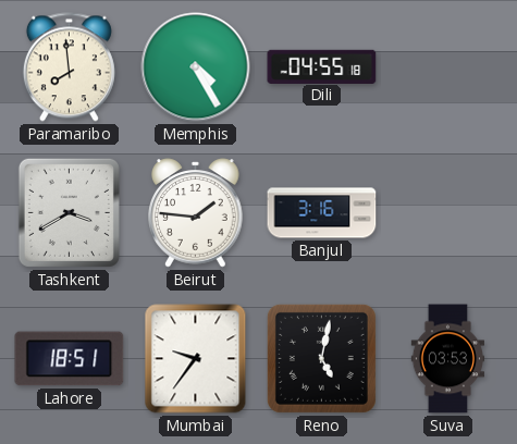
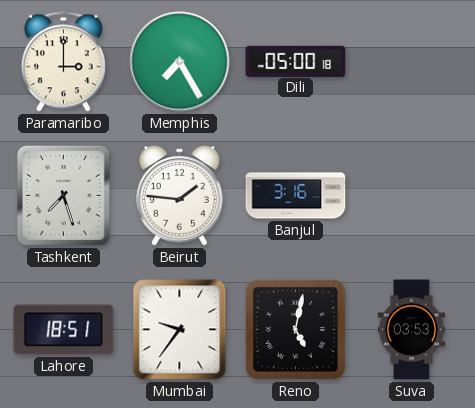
Paramaribo: 7:59 -> 3:00 (63, 62)
Memphis: 4:25 -> 7:25 (180, 62)
Dili: 04:55 -> 05:00 (296, 61)
Tashkent: 3:40 -> 7:27 (63, 195)
